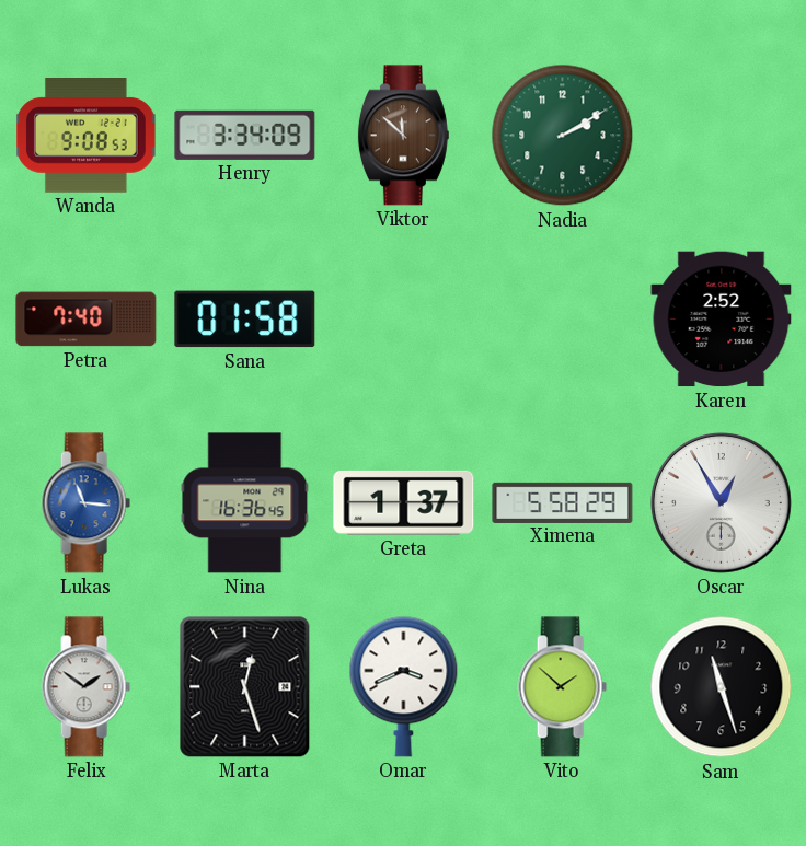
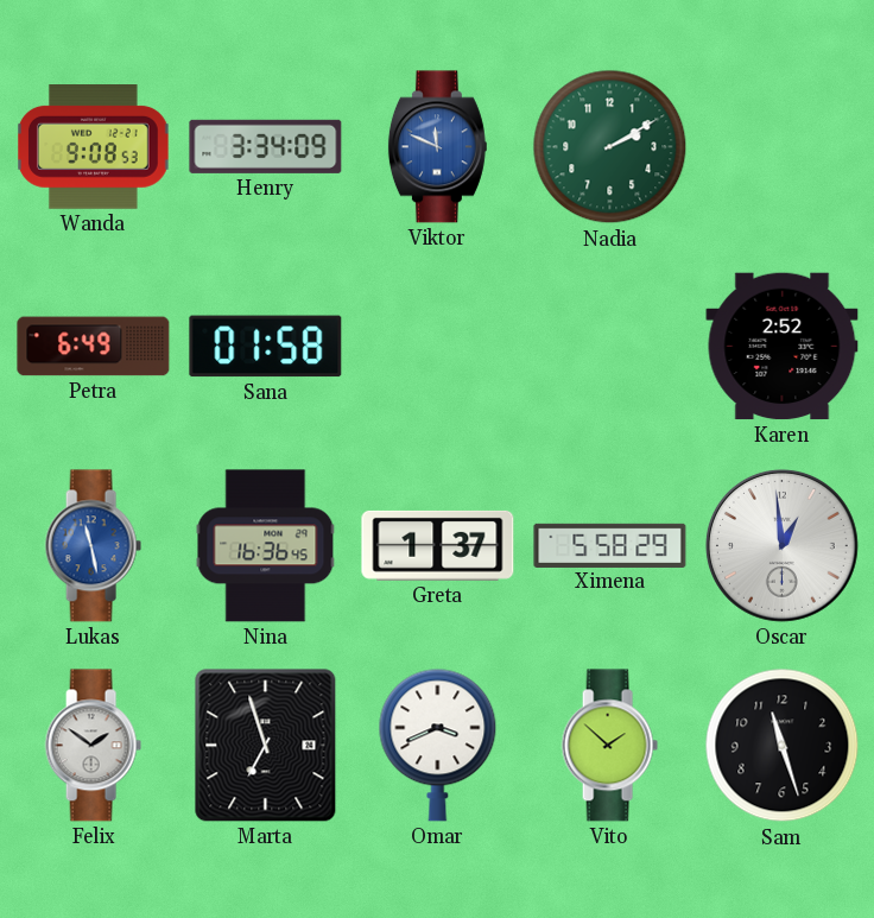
Viktor: 11:52 -> 11:49 (437, 147)
Viktor dial: brown -> blue (437, 147)
Petra: 7:40 -> 6:49 (94, 347)
Lukas: 11:16 -> 11:28 (93, 546)
Oscar: 12:55 -> 12:59 (781, 545)
Marta: 12:27 -> 6:57 (266, 746)
